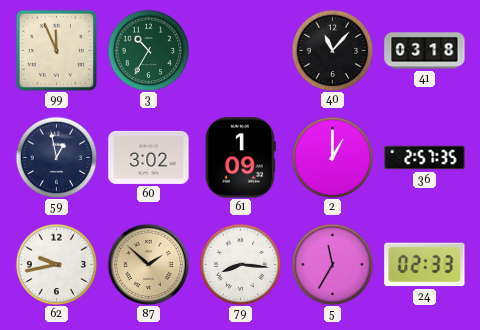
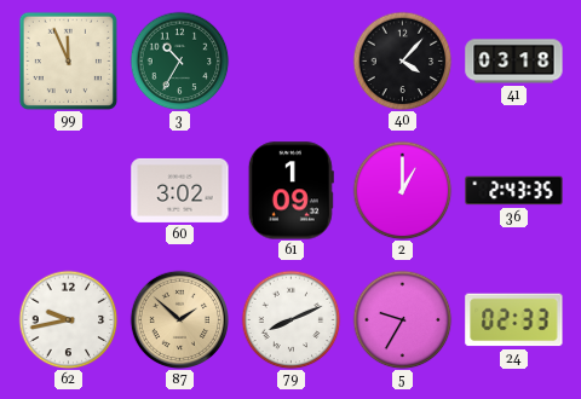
40: 11:07 -> 4:07 (402, 60)
59: 12:58 -> none (56, 157)
36: 2:57 -> 2:43 (514, 191)
79: 8:16 -> 8:11 (290, 319)
5: 11:35 -> 9:35 (402, 319)
